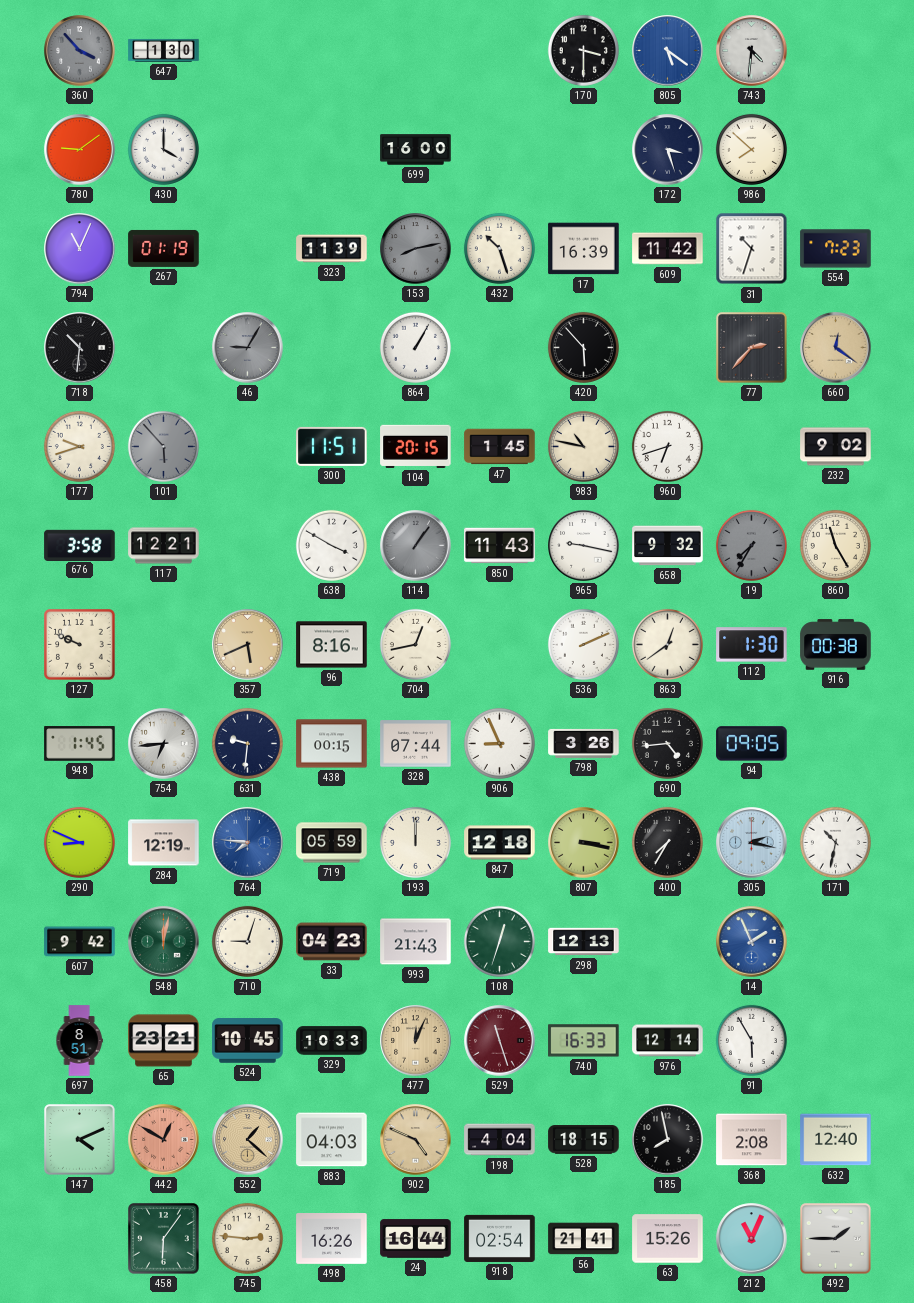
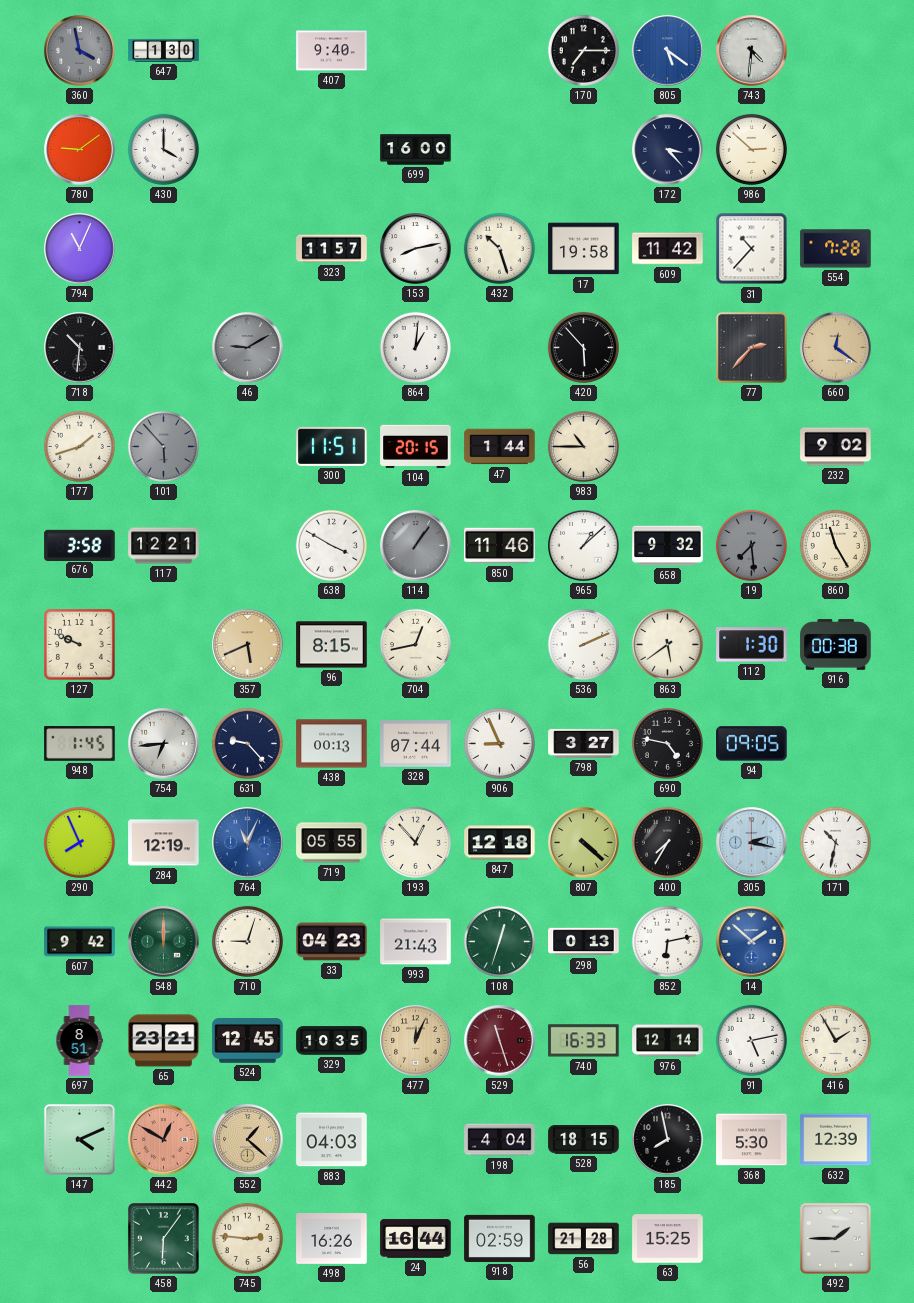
360: 3:53 -> 3:58 (80, 51)
407: none -> 9:40 (332, 51)
170: 3:30 -> 7:15 (583, 50)
172: 3:27 -> 3:23 (668, 150)
986: 7:52 -> 2:52 (751, 149)
267: 01:19 -> none (164, 248)
323: 11:39 -> 11:57 (332, 249)
153 dial: grey -> white (416, 249)
17: 16:39 -> 19:58 (584, 249)
31: 10:33 -> 10:37 (752, 249)
554: 7:23 -> 7:28 (836, 249)
46: 9:05 -> 9:10 (248, 348)
864: 1:05 -> 1:01 (415, 347)
177: 9:42 -> 1:42 (79, 446)
47: 1:45 -> 1:44 (500, 447)
983: 10:47 -> 10:45 (583, 446)
960: 6:42 -> none (667, 446)
850: 11:43 -> 11:46 (500, 546)
965: 9:17 -> 1:08 (584, 546)
19: 7:35 -> 7:29 (751, 545)
96: 8:16 -> 8:15 (332, 645)
863: 12:39 -> 5:39 (667, 644)
631: 9:31 -> 9:23 (247, 743)
438: 00:15 -> 00:13 (332, 744)
798: 3:26 -> 3:27 (584, 743)
690: 4:44 -> 4:47 (667, 743)
290: 8:49 -> 7:56 (79, 842)
764: 7:46 -> 11:04 (248, 843)
719: 05:59 -> 05:55 (332, 843)
193: 12:00 -> 12:53 (415, 842)
807: 3:17 -> 4:22 (584, 843)
548: 12:02 -> 12:00 (164, 942)
298: 12:13 -> 0:13 (584, 942)
852: none -> 6:13 (667, 941)
14: 1:56 -> 1:52 (752, 942)
524: 10:45 -> 12:45 (248, 1041)
329: 10:33 -> 10:35 (332, 1041)
91: 5:55 -> 5:13 (751, 1040)
416: none -> 1:55 (835, 1040)
902: 4:49 -> none (416, 1140)
368: 2:08 -> 5:30 (752, 1140)
632: 12:40 -> 12:39 (836, 1140)
918: 02:54 -> 02:59 (500, 1238)
56: 21:41 -> 21:28 (584, 1239)
63: 15:26 -> 15:25 (668, 1239)
212: 11:04 -> none (752, 1239)
